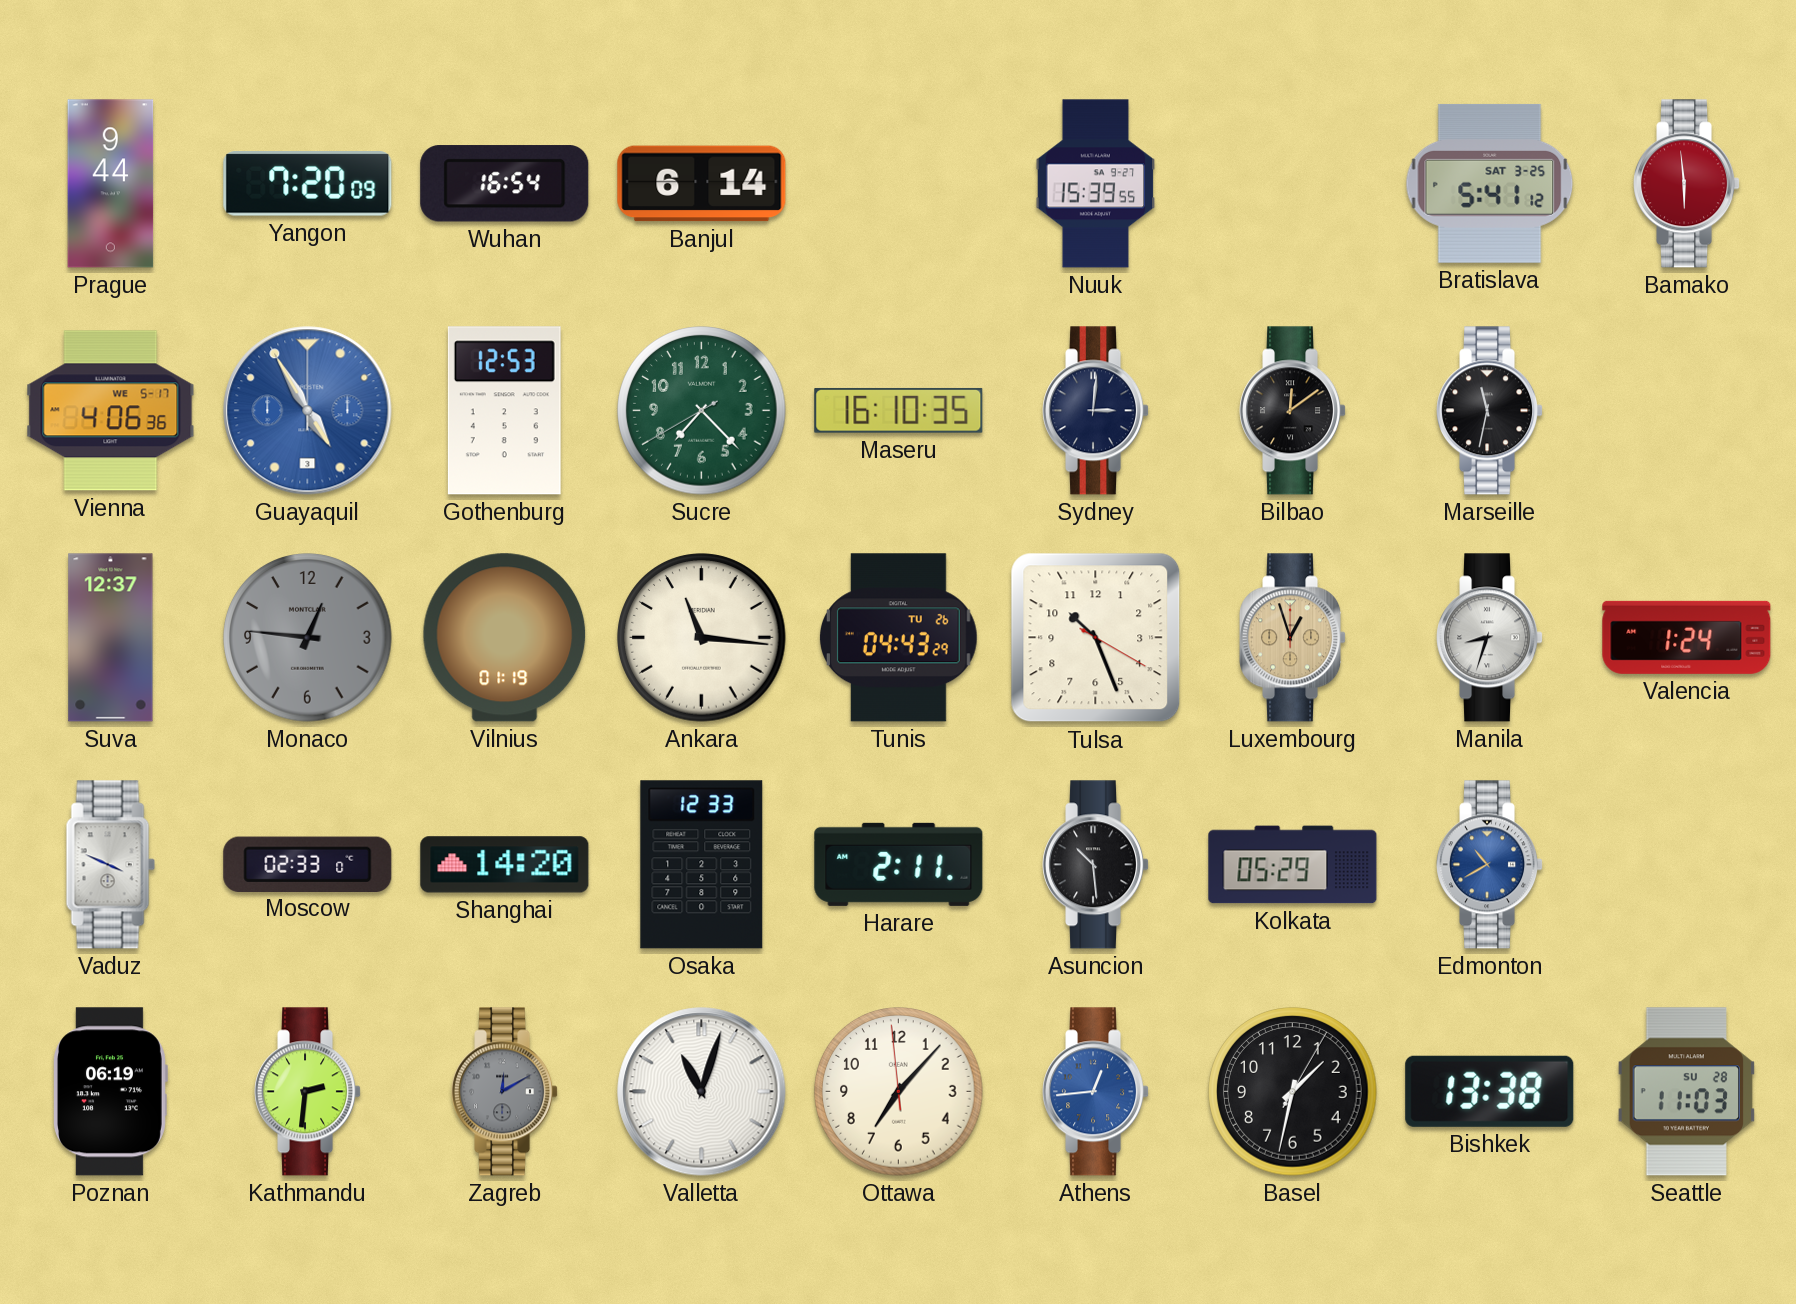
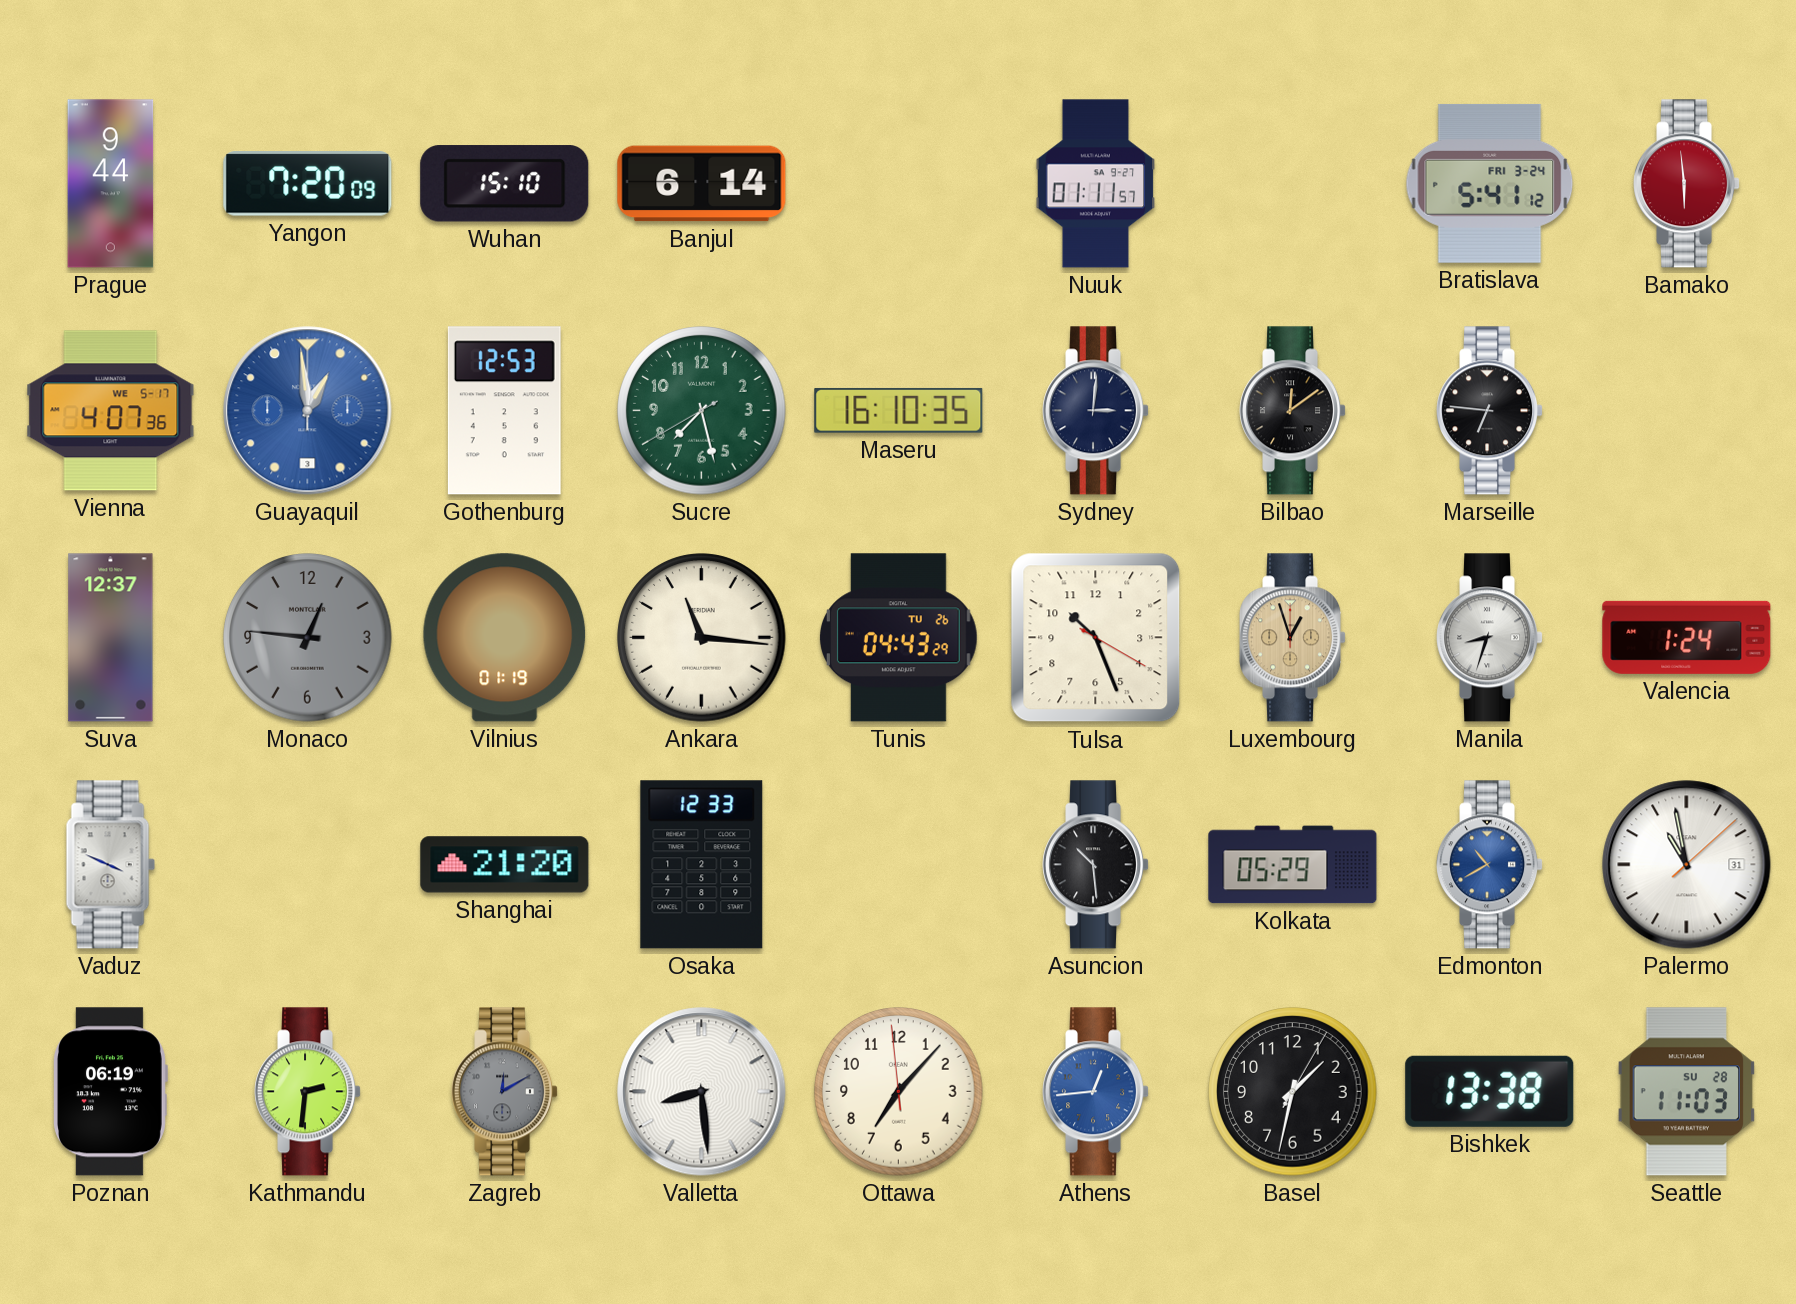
Wuhan: 16:54 -> 15:10 (505, 184)
Nuuk: 15:39 -> 01:11 (1096, 184)
Bratislava date: SAT 3-25 -> FRI 3-24 (1490, 183)
Vienna: 4:06 -> 4:07 (111, 411)
Guayaquil: 4:55 -> 12:59 (308, 411)
Sucre: 7:22 -> 7:27 (702, 411)
Marseille: 11:32 -> 6:46 (1490, 411)
Moscow: 02:33 -> none (308, 864)
Shanghai: 14:20 -> 21:20 (505, 865)
Harare: 2:11 -> none (899, 864)
Palermo: none -> 10:58 (1687, 865)
Valletta: 11:03 -> 8:29 (702, 1092)
